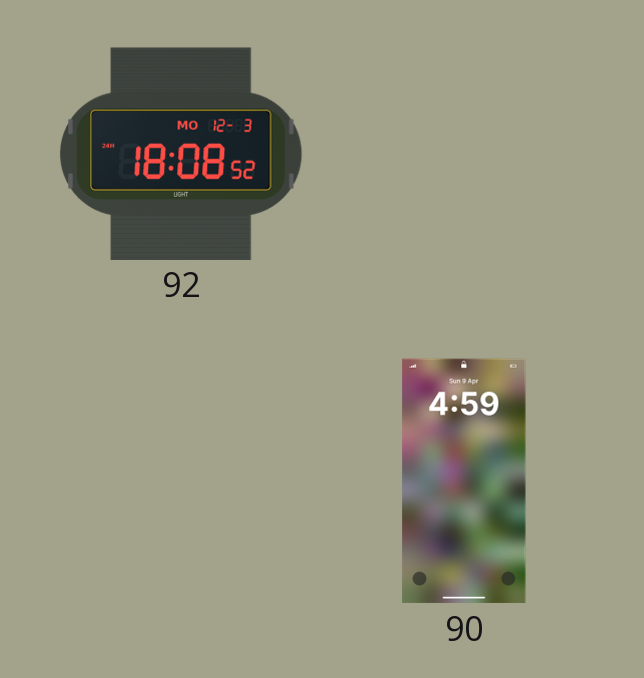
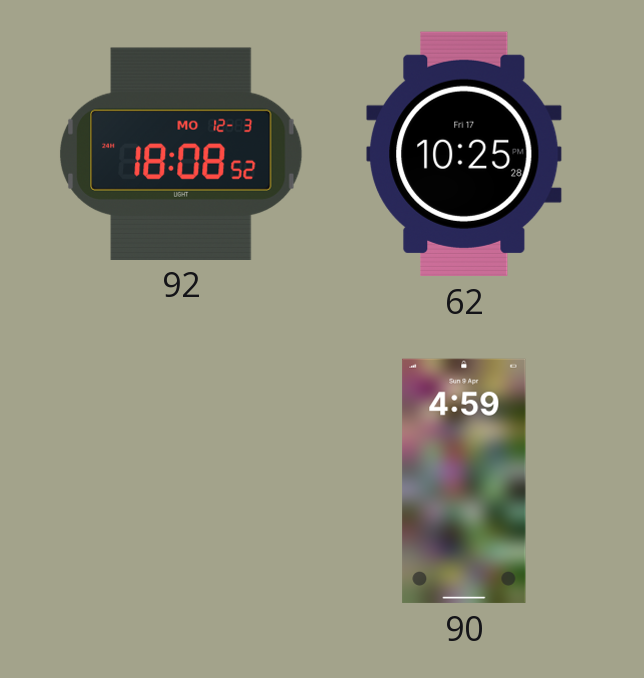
62: none -> 10:25 (464, 154)
